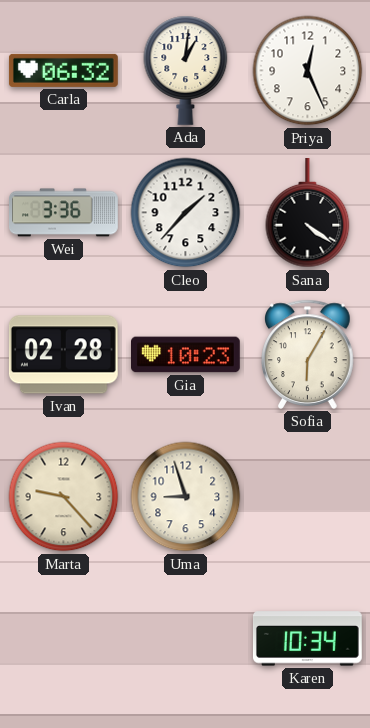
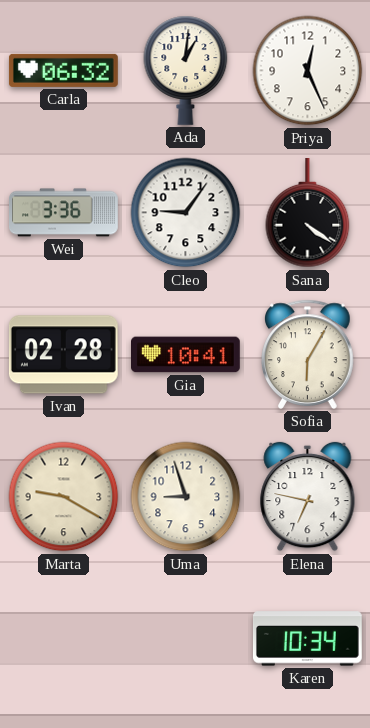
Cleo: 1:37 -> 9:06 (186, 213)
Gia: 10:23 -> 10:41 (186, 355)
Marta: 9:23 -> 9:20 (64, 497)
Elena: none -> 6:47 (308, 497)
